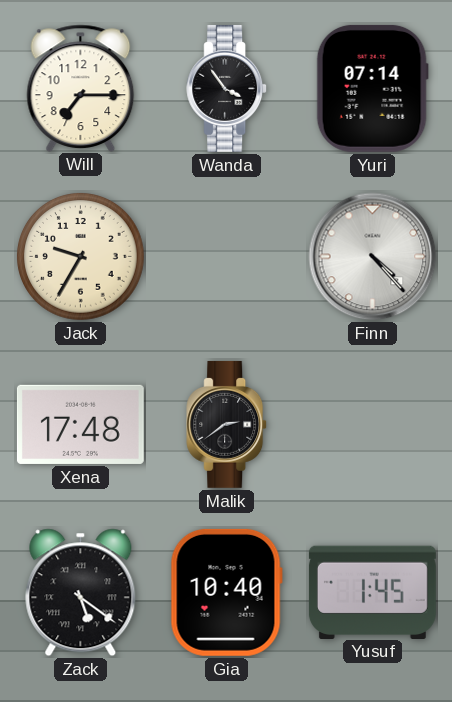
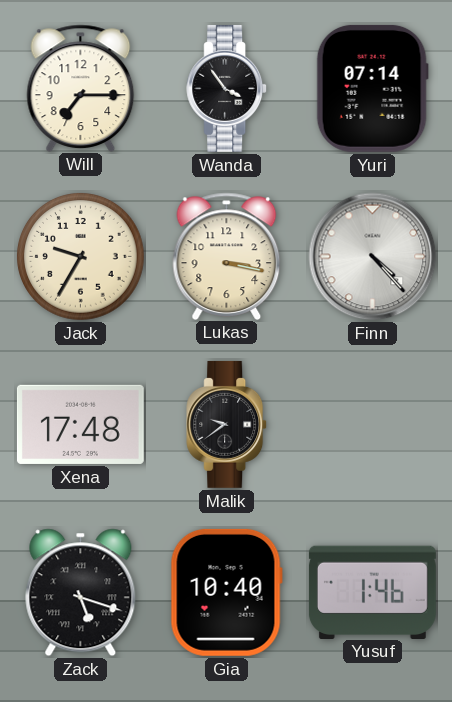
Lukas: none -> 3:17 (227, 256)
Malik: 2:39 -> 9:39 (227, 424)
Zack: 5:21 -> 5:18 (81, 593)
Yusuf: 1:45 -> 1:46 (372, 592)
